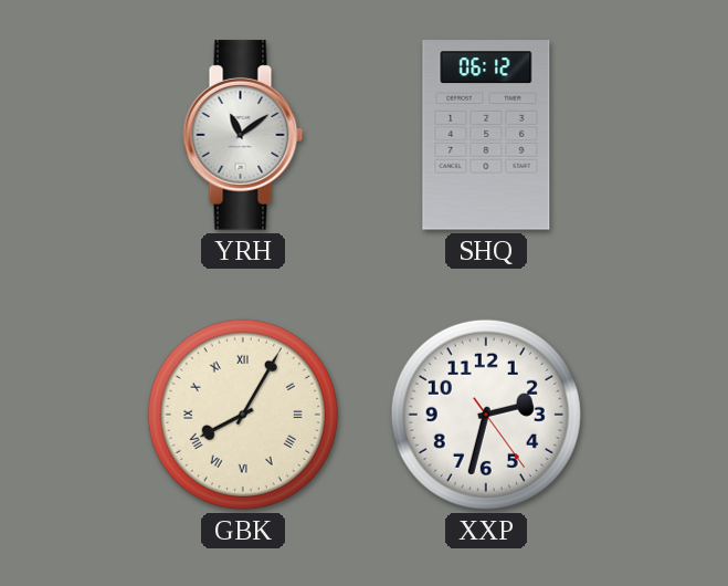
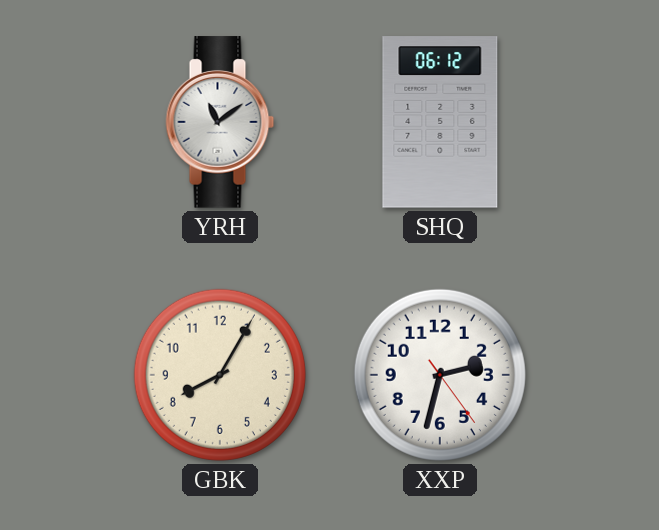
GBK numerals: Roman -> Arabic (220, 375)
